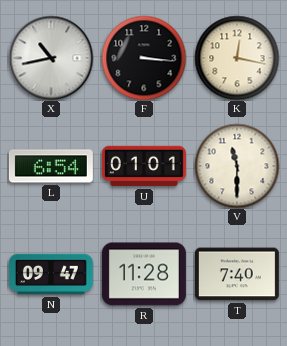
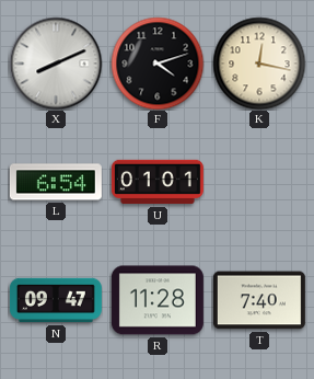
X: 10:43 -> 8:11 (56, 64)
F: 3:16 -> 4:12 (158, 64)
V: 11:30 -> none (237, 166)
